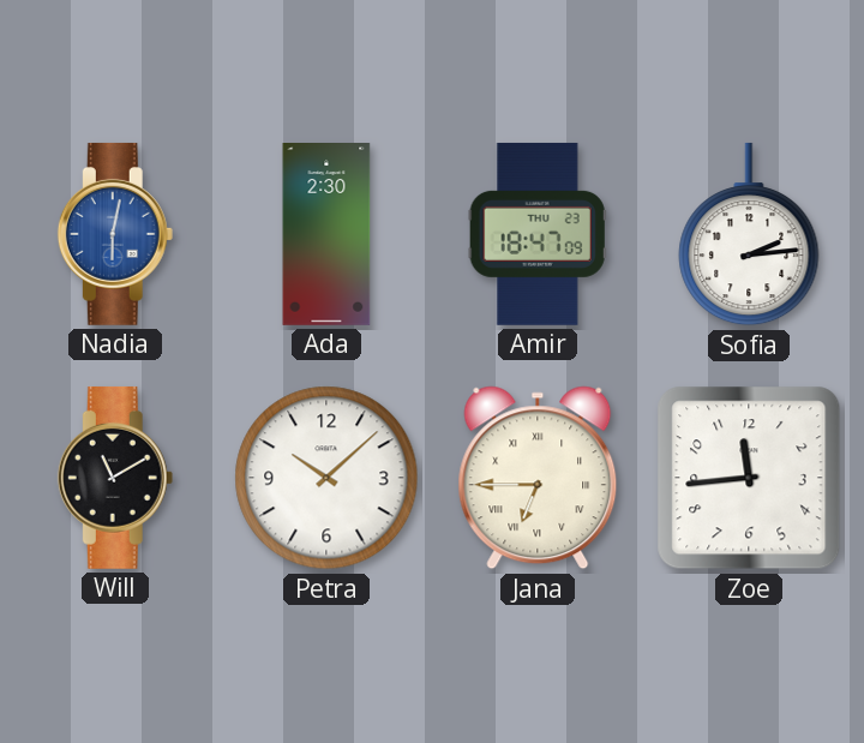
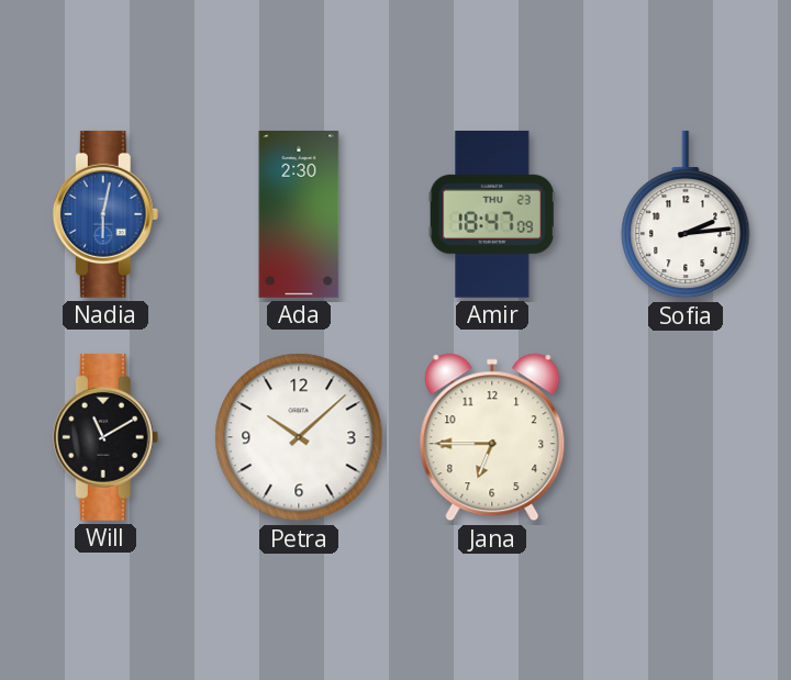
Jana numerals: Roman -> Arabic (492, 437)
Zoe: 11:44 -> none (749, 478)
